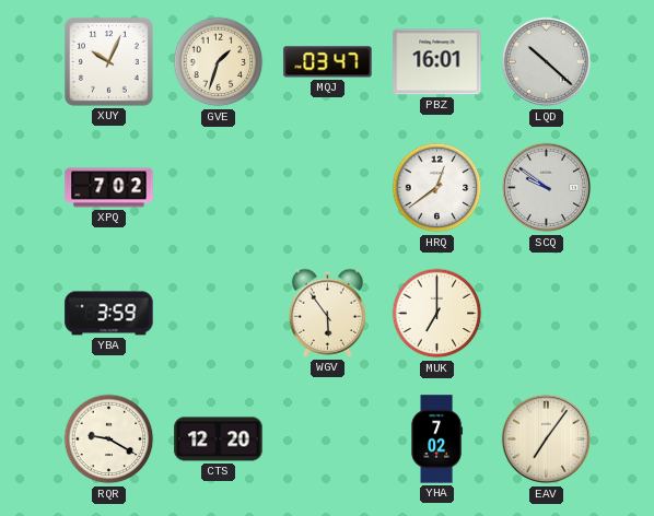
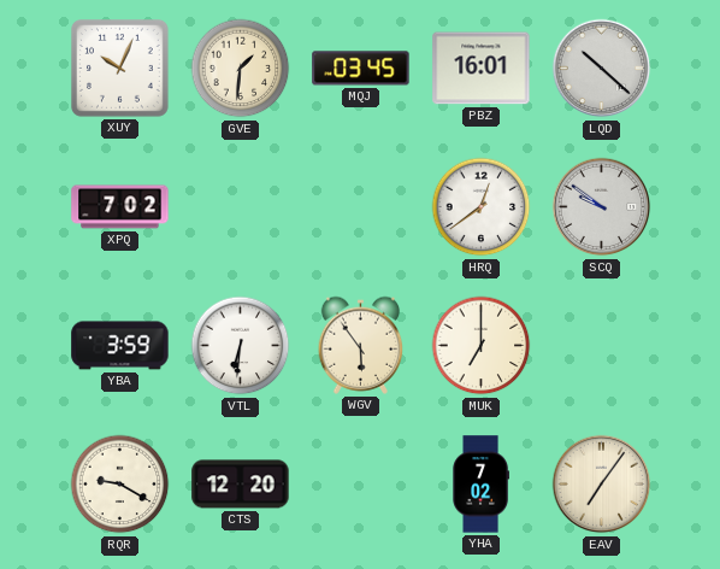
GVE: 1:33 -> 1:31 (241, 69)
MQJ: 03:47 -> 03:45 (361, 69)
VTL: none -> 6:31 (241, 346)
